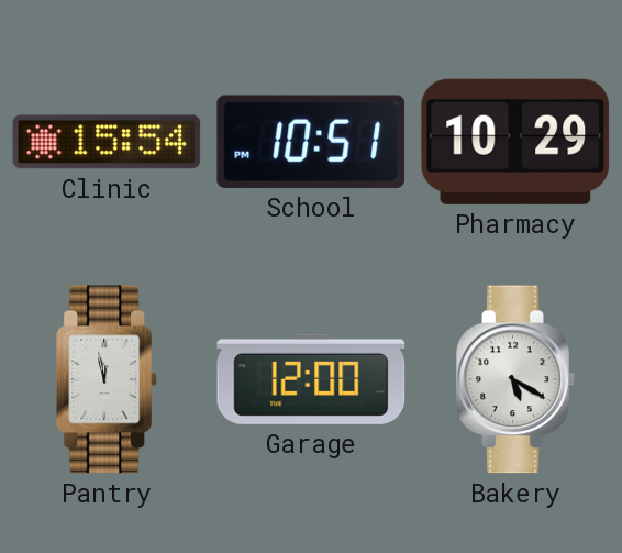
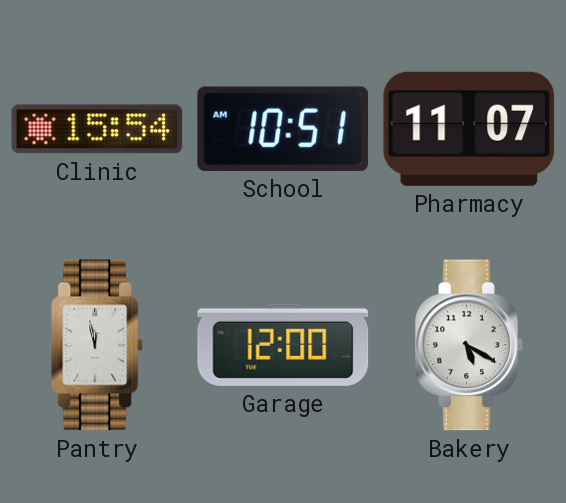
School: 10:51 PM -> 10:51 AM (283, 129)
Pharmacy: 10:29 -> 11:07 (469, 129)
